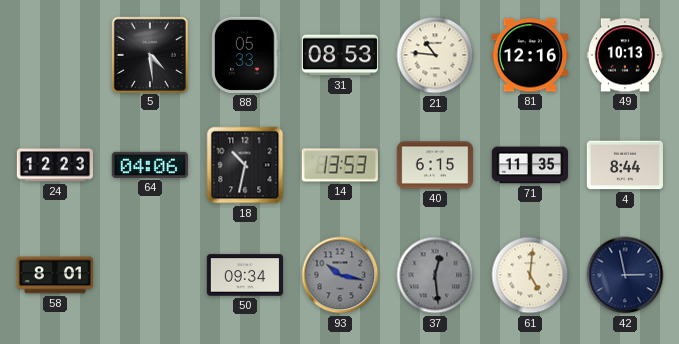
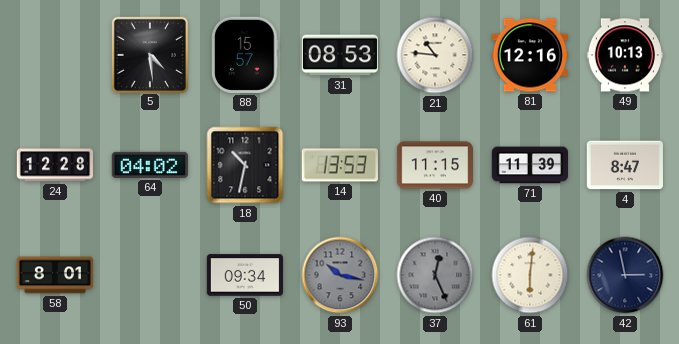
88: 05:33 -> 15:57 (245, 55)
24: 12:23 -> 12:28 (54, 165)
64: 04:06 -> 04:02 (150, 165)
40: 6:15 -> 11:15 (434, 165)
71: 11:35 -> 11:39 (529, 165)
4: 8:44 -> 8:47 (625, 165)
37: 12:29 -> 12:26 (435, 275)
61: 5:01 -> 6:01 (530, 275)
